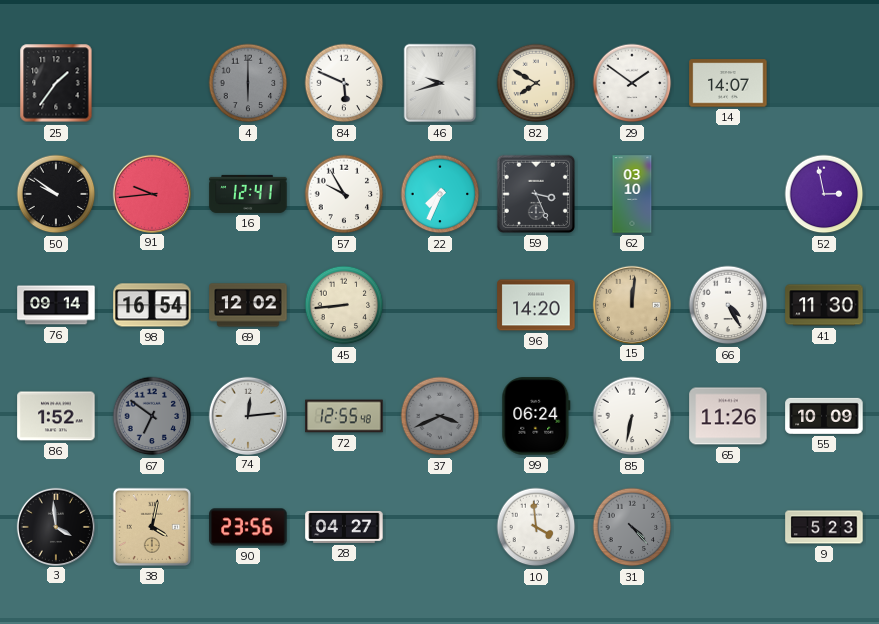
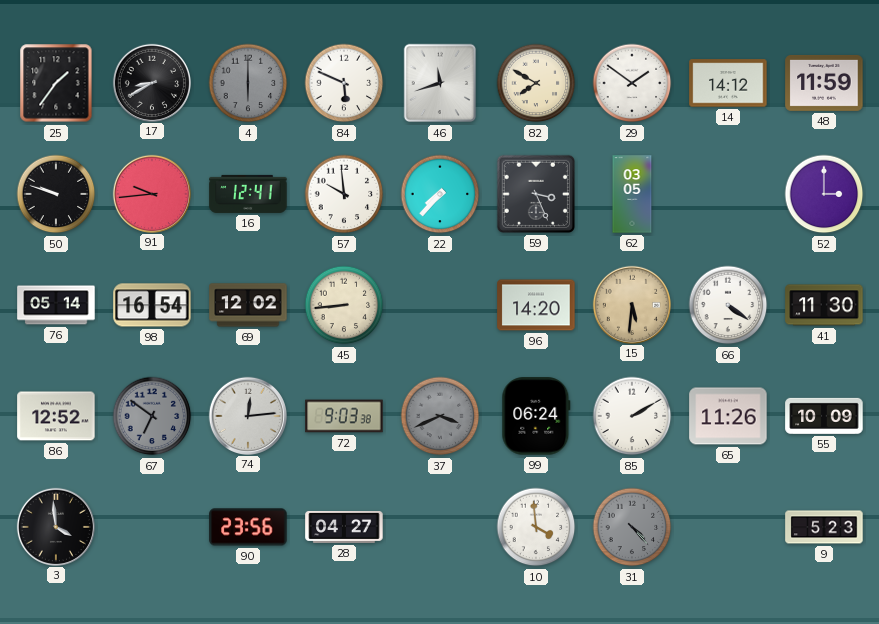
17: none -> 8:40 (151, 82)
46: 9:42 -> 11:42 (440, 83)
14: 14:07 -> 14:12 (728, 83)
48: none -> 11:59 (824, 83)
50: 9:51 -> 9:48 (56, 194)
57: 9:55 -> 9:59 (344, 194)
22: 7:34 -> 7:37 (440, 194)
62: 03:10 -> 03:05 (632, 194)
52: 2:58 -> 3:00 (824, 194)
76: 09:14 -> 05:14 (56, 305)
15: 12:01 -> 5:31 (631, 304)
66: 4:25 -> 4:21 (728, 305)
86: 1:52 -> 12:52 (56, 416)
72: 12:55 -> 9:03 (344, 416)
85: 6:32 -> 2:10 (632, 416)
38: 4:02 -> none (152, 527)
